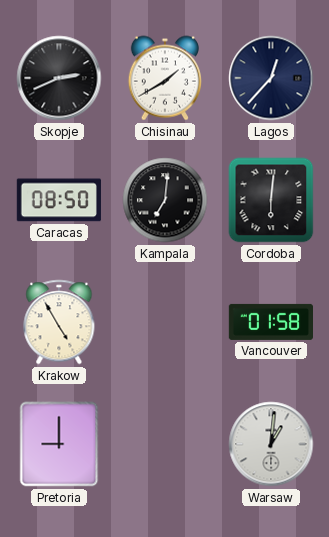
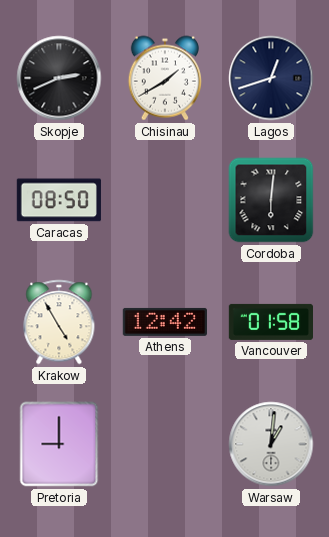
Lagos: 12:37 -> 12:42 (271, 78)
Kampala: 7:01 -> none (165, 200)
Athens: none -> 12:42 (164, 322)
